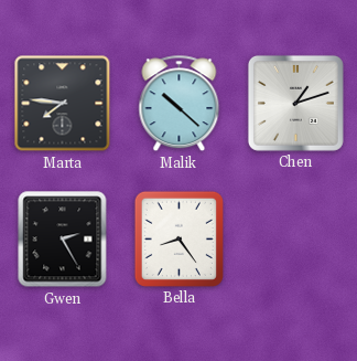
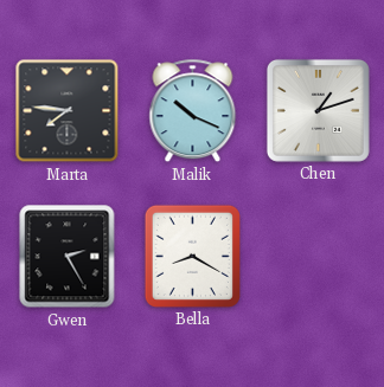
Malik: 10:22 -> 10:19 (193, 111)
Bella: 8:24 -> 8:20 (192, 256)
